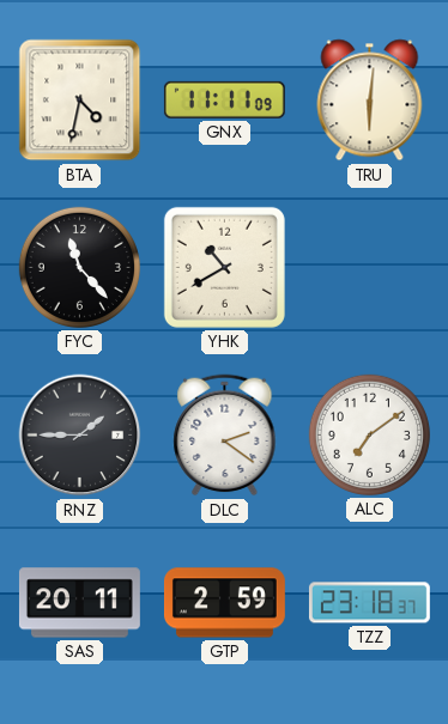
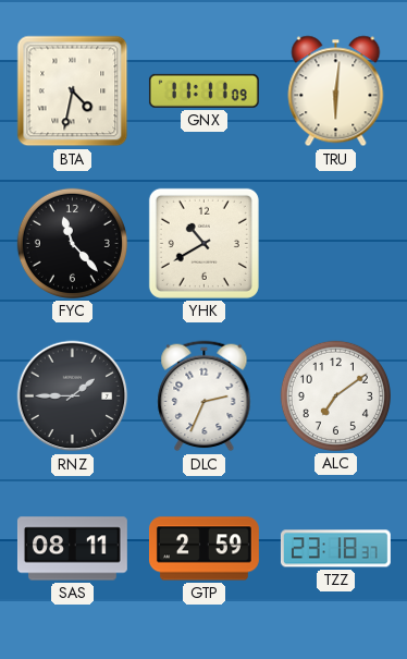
DLC: 2:21 -> 2:34 (205, 396)
SAS: 20:11 -> 08:11 (72, 549)
